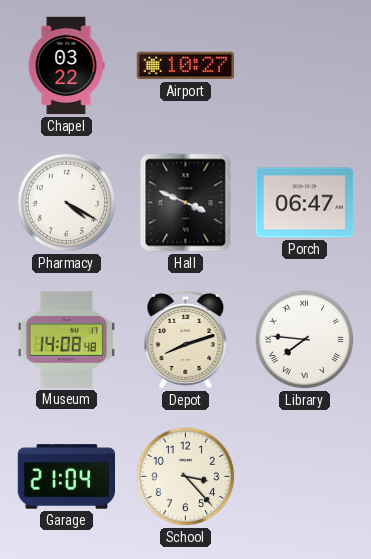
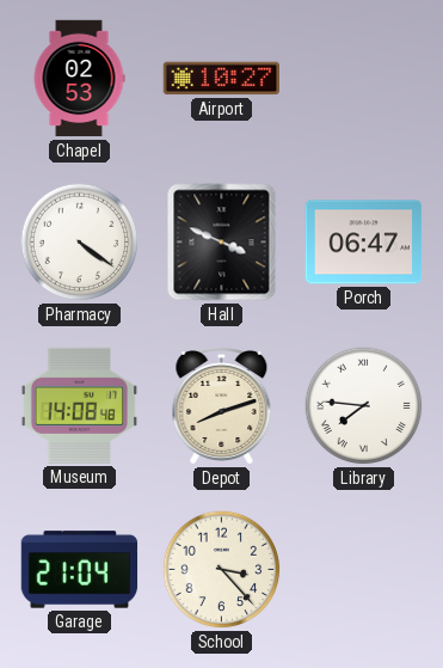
Chapel: 03:22 -> 02:53 (79, 79)
Pharmacy: 4:20 -> 4:21 (80, 243)
